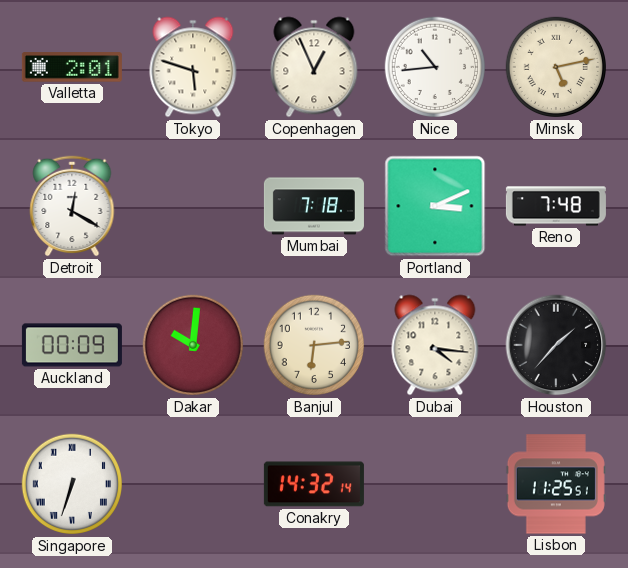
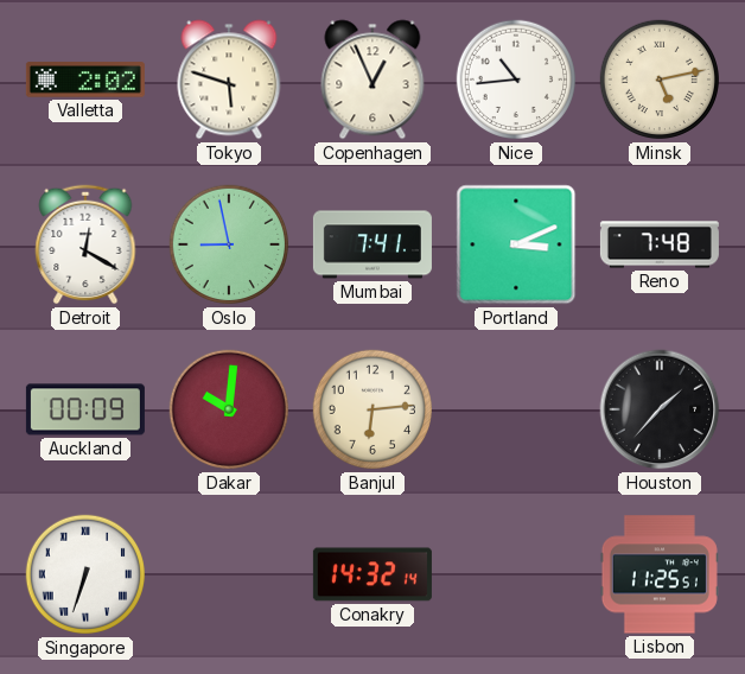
Valletta: 2:01 -> 2:02 (85, 80)
Oslo: none -> 8:58 (229, 244)
Mumbai: 7:18 -> 7:41 (372, 244)
Dubai: 4:16 -> none (435, 345)
